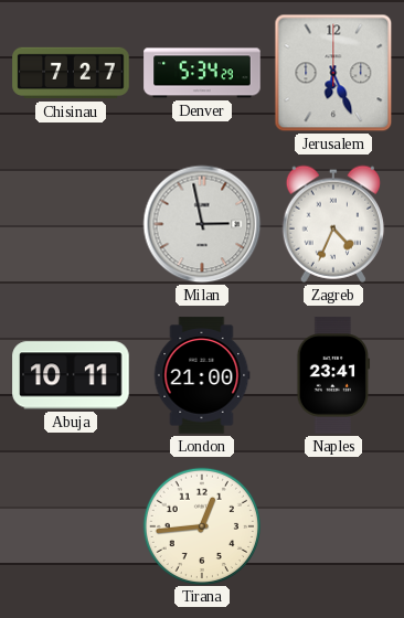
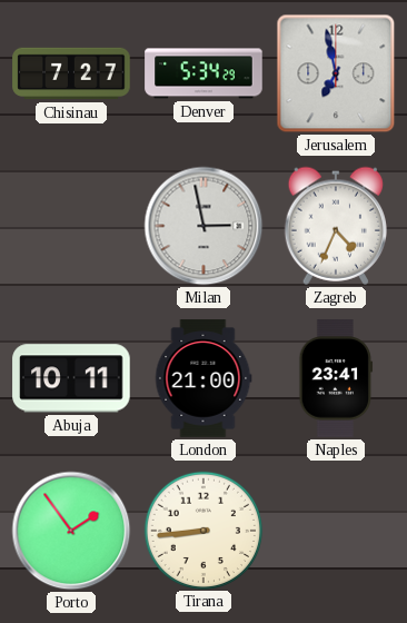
Jerusalem: 6:26 -> 6:58 (336, 73)
Porto: none -> 1:54 (71, 531)
Tirana: 12:44 -> 8:44 (202, 530)
